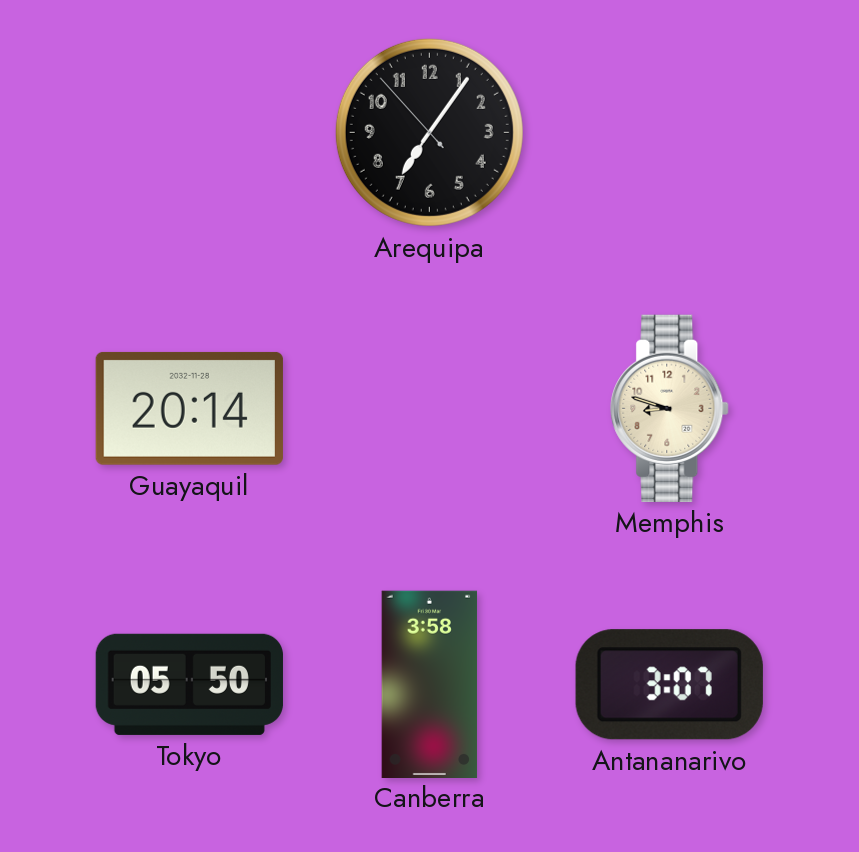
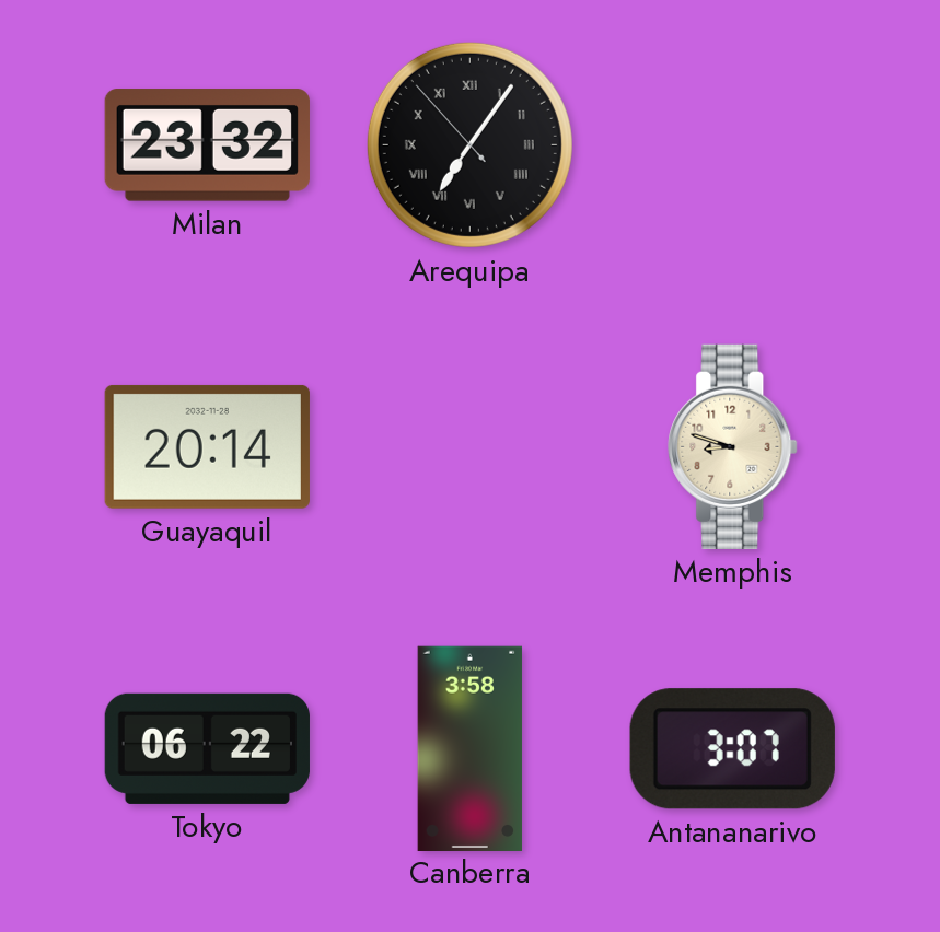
Milan: none -> 23:32 (207, 145)
Arequipa numerals: Arabic -> Roman (469, 144)
Tokyo: 05:50 -> 06:22 (207, 748)
